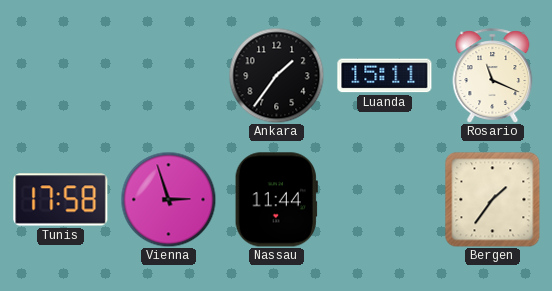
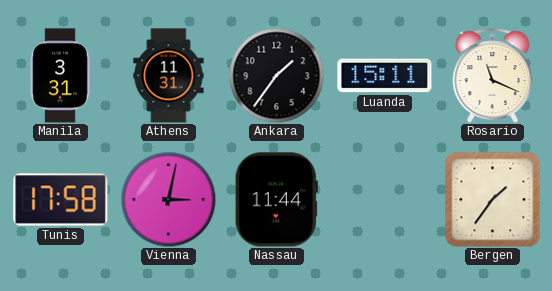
Manila: none -> 3:31 (60, 76)
Athens: none -> 11:31 (169, 76)
Vienna: 2:57 -> 3:02 (168, 199)
